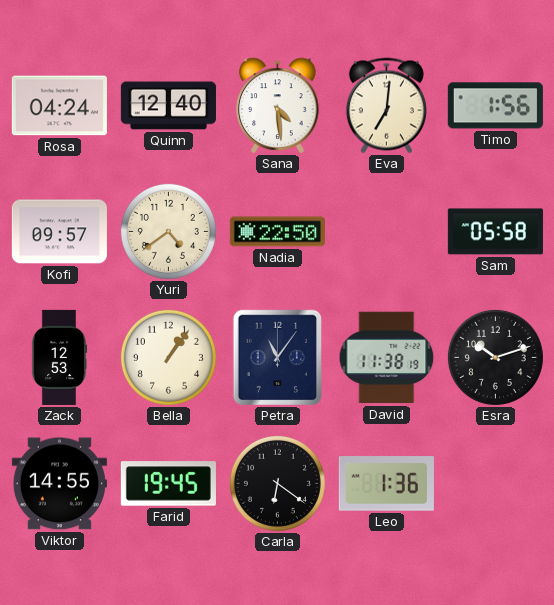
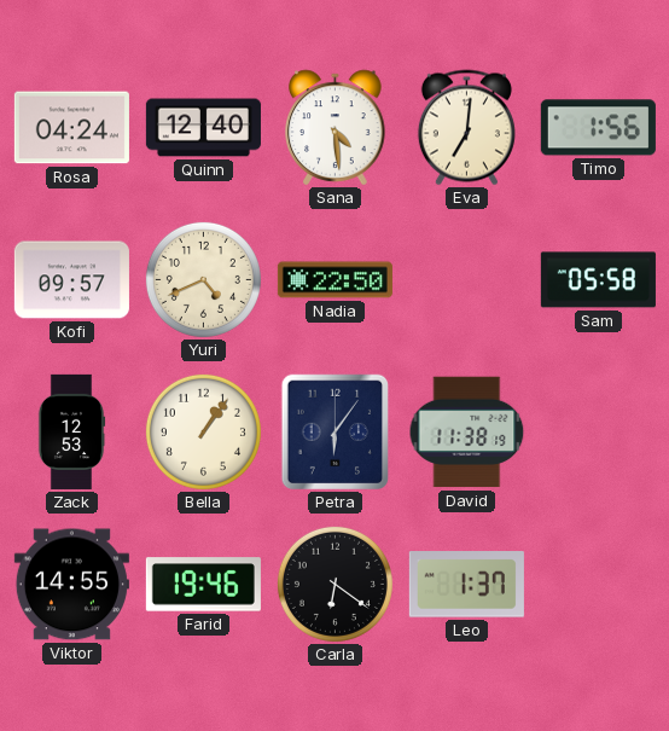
Yuri: 4:39 -> 4:41 (203, 279)
Petra: 11:06 -> 6:06 (334, 433)
Esra: 10:12 -> none (495, 357)
Farid: 19:45 -> 19:46 (203, 585)
Leo: 1:36 -> 1:37 (466, 585)
